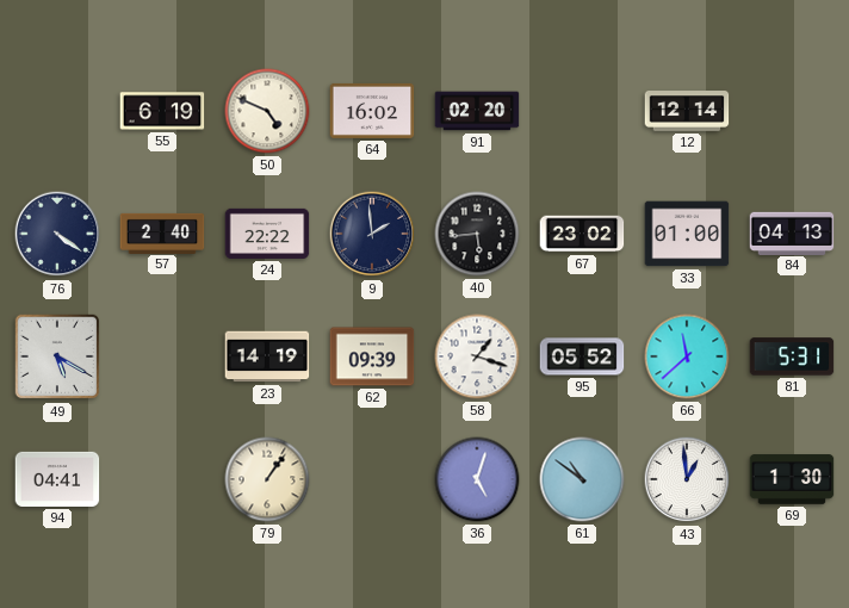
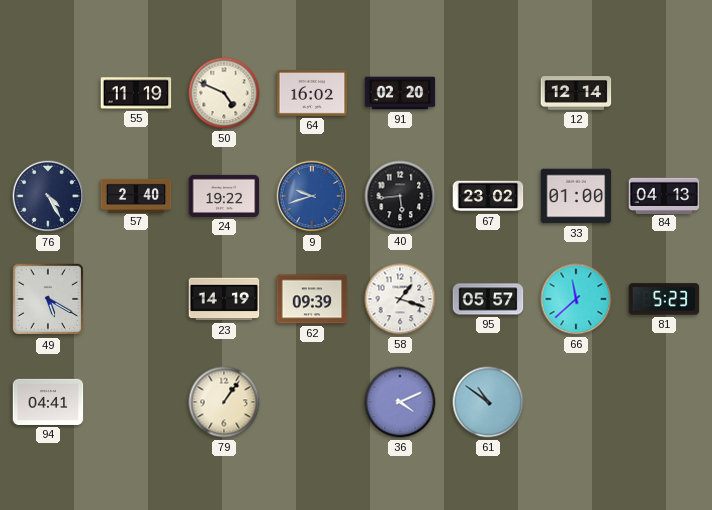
55: 6:19 -> 11:19 (136, 93)
76: 4:21 -> 4:25 (48, 196)
24: 22:22 -> 19:22 (224, 196)
9: 1:59 -> 9:42 (312, 196)
9 dial: navy -> blue (312, 196)
95: 05:52 -> 05:57 (488, 299)
81: 5:31 -> 5:23 (664, 299)
36: 5:03 -> 4:11 (400, 402)
43: 12:59 -> none (687, 479)
69: 1:30 -> none (792, 479)
